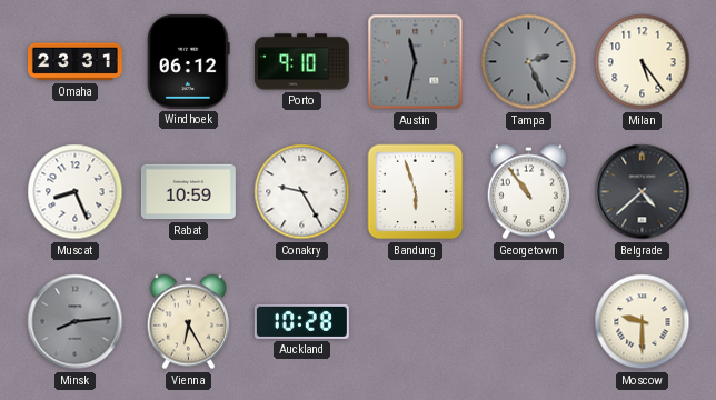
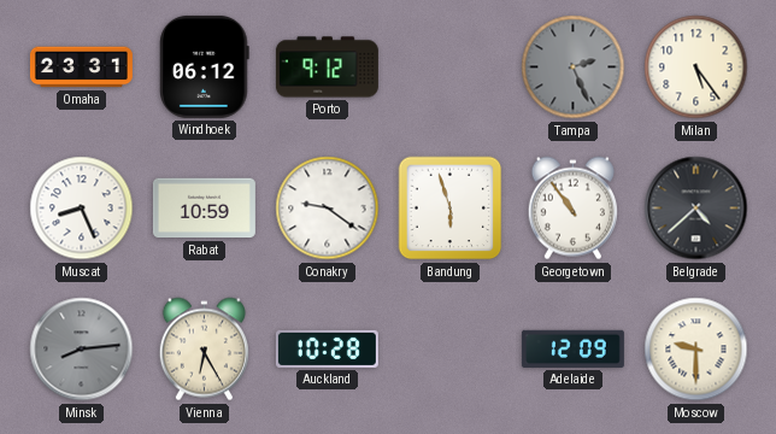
Porto: 9:10 -> 9:12 (327, 68)
Austin: 11:32 -> none (416, 62)
Conakry: 9:25 -> 9:21 (328, 209)
Adelaide: none -> 12:09 (572, 348)
